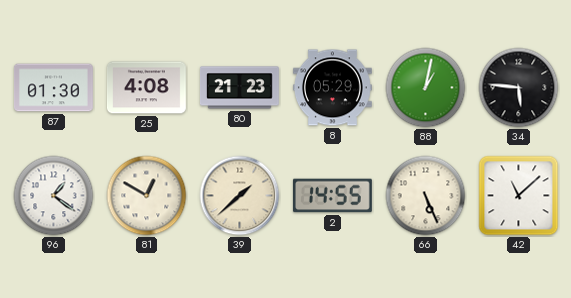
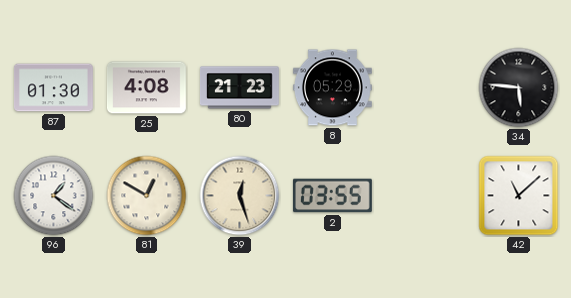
88: 1:02 -> none (426, 88)
39: 1:38 -> 12:27 (240, 196)
2: 14:55 -> 03:55 (332, 196)
66: 5:26 -> none (426, 196)
